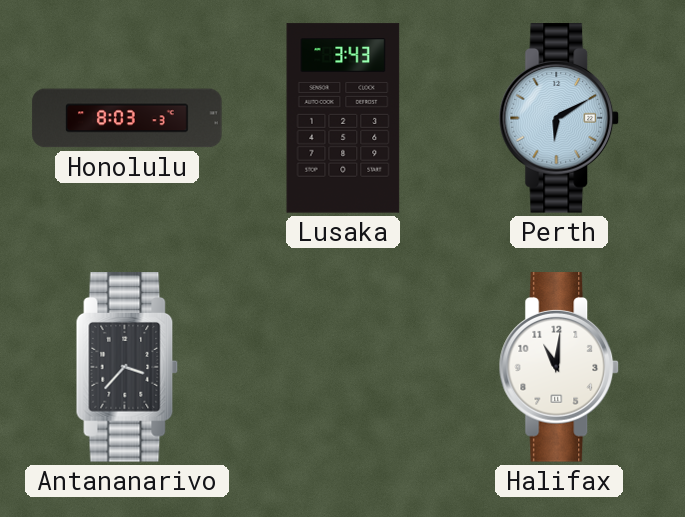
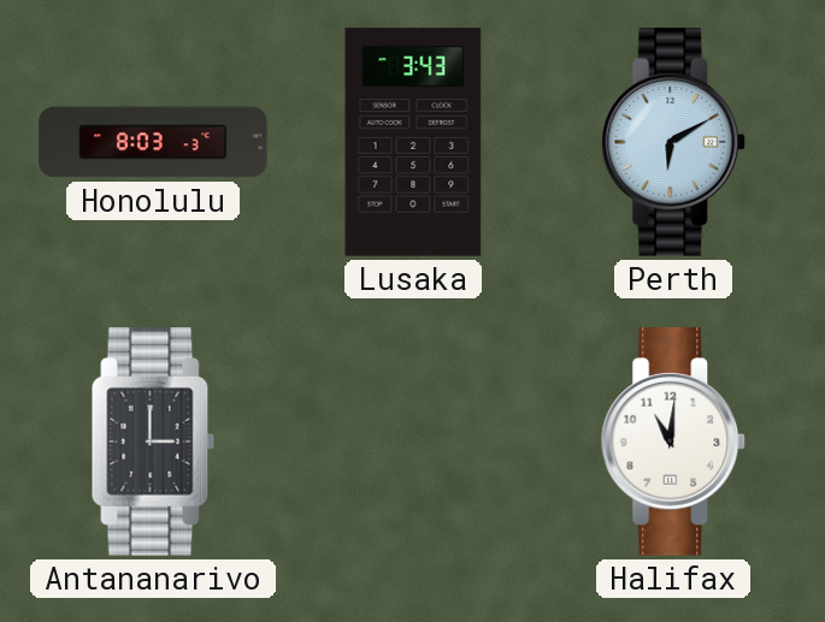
Antananarivo: 3:37 -> 3:00 (153, 442)
